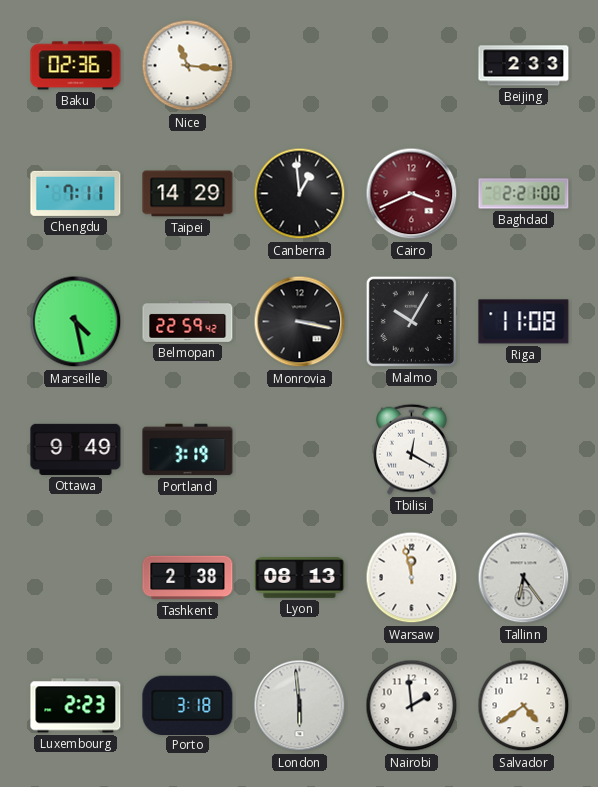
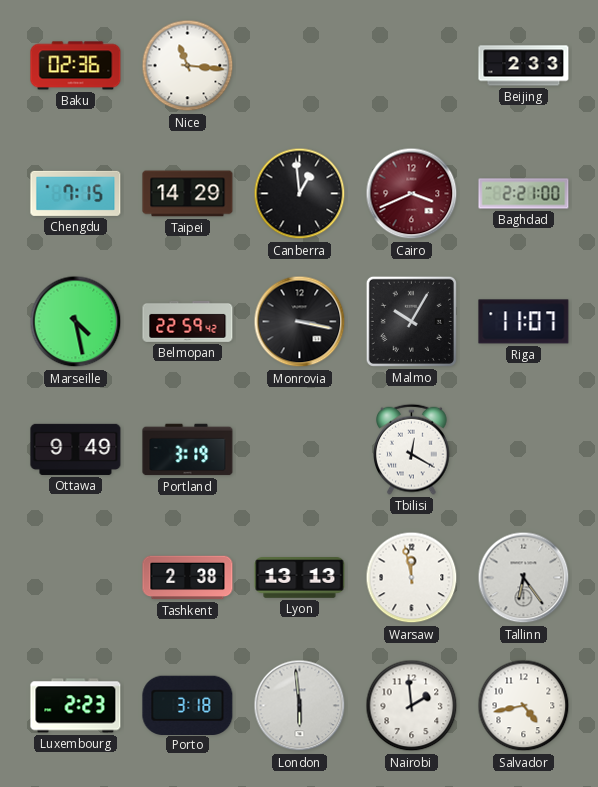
Chengdu: 7:11 -> 7:15 (76, 193)
Riga: 11:08 -> 11:07 (524, 322)
Lyon: 08:13 -> 13:13 (300, 578)
Salvador: 4:39 -> 4:43 (524, 706)
